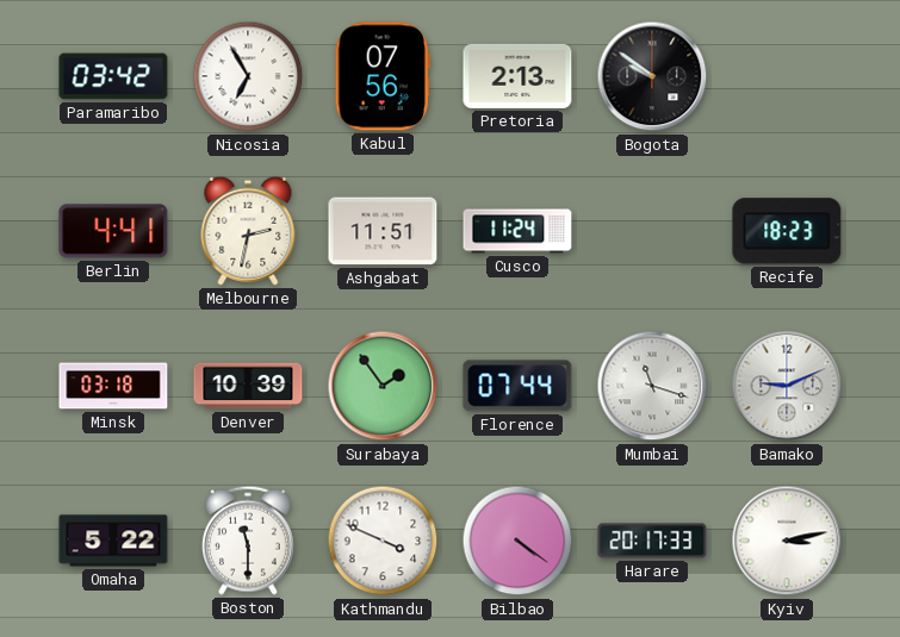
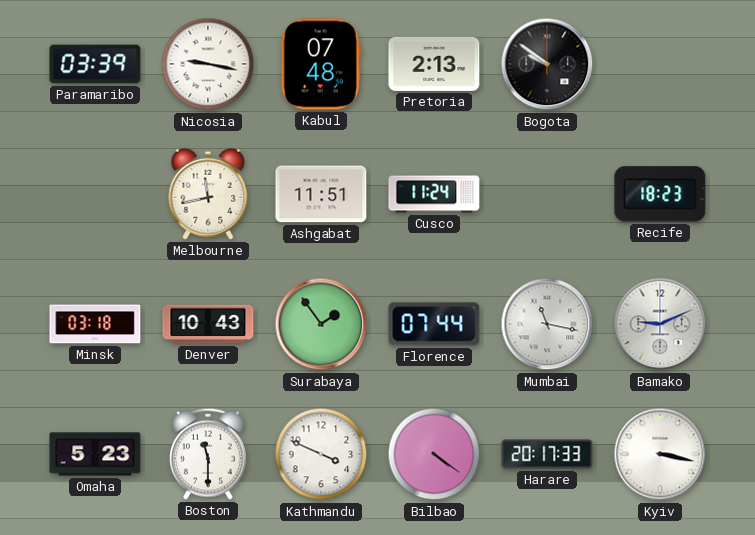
Paramaribo: 03:42 -> 03:39 (95, 64)
Nicosia: 6:55 -> 9:17 (208, 64)
Kabul: 07:56 -> 07:48 (321, 64)
Berlin: 4:41 -> none (113, 231)
Melbourne: 2:32 -> 11:43 (208, 194)
Denver: 10:39 -> 10:43 (208, 324)
Mumbai: 11:18 -> 11:17 (547, 324)
Omaha: 5:22 -> 5:23 (95, 454)
Kyiv: 3:13 -> 3:17 (660, 454)
